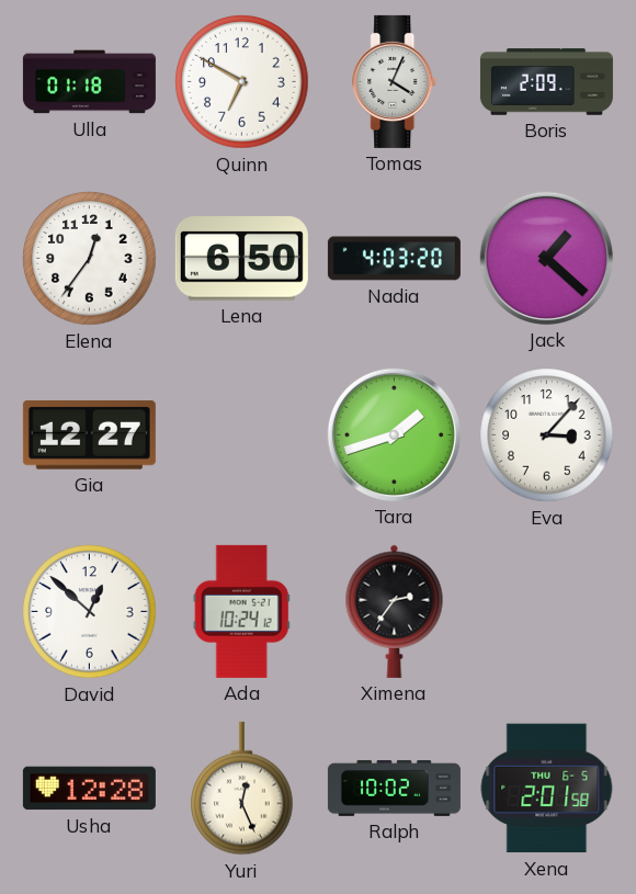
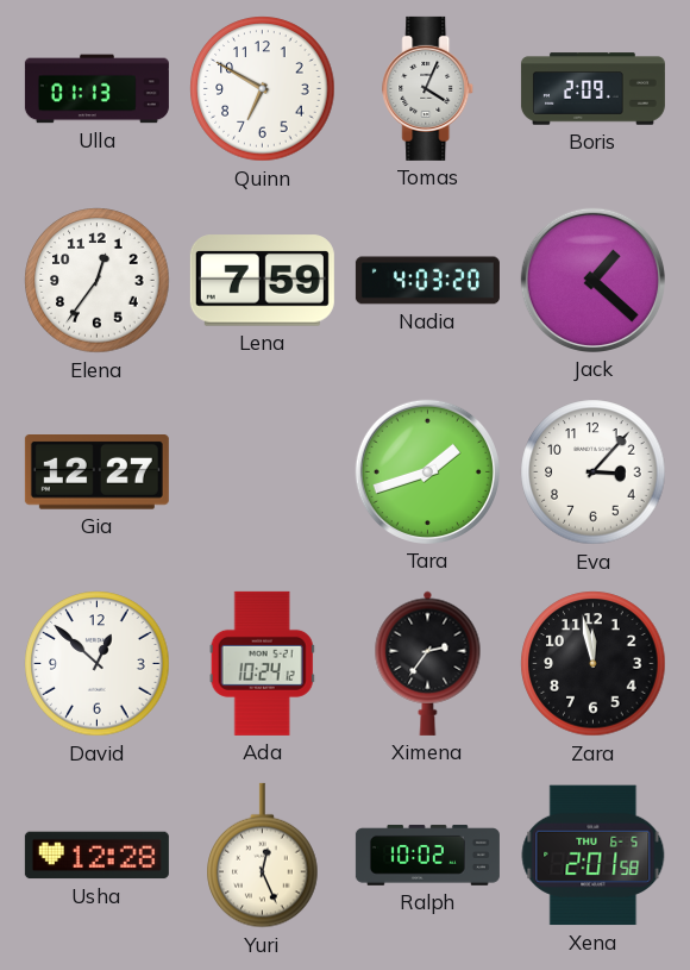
Ulla: 01:18 -> 01:13 (96, 89)
Lena: 6:50 -> 7:59 (262, 281)
Zara: none -> 11:58 (594, 664)
